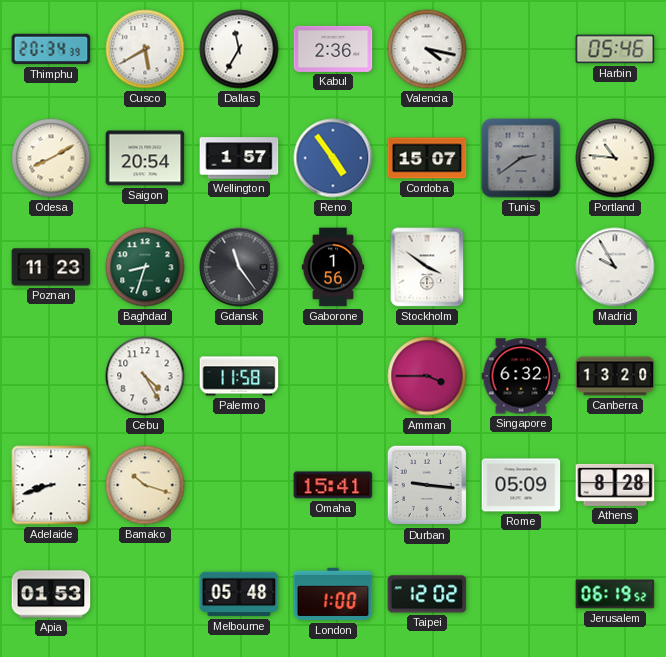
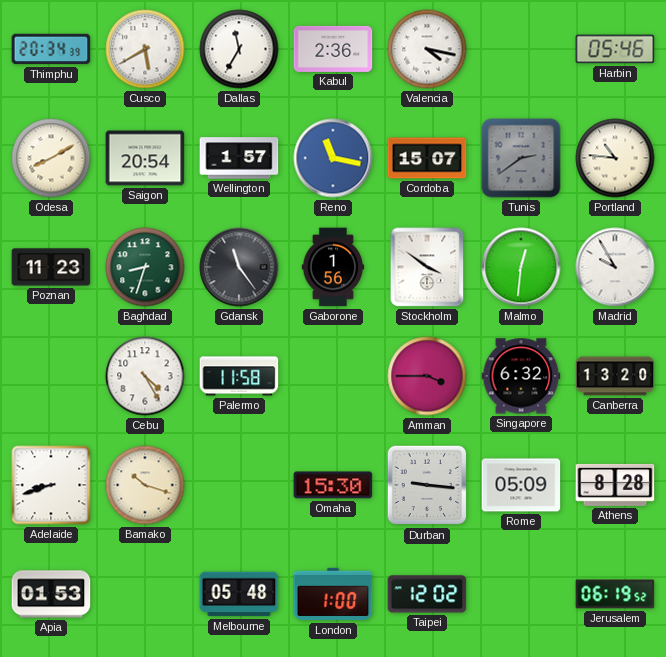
Reno: 4:54 -> 11:17 (333, 158)
Malmo: none -> 12:31 (521, 267)
Omaha: 15:41 -> 15:30 (333, 485)
